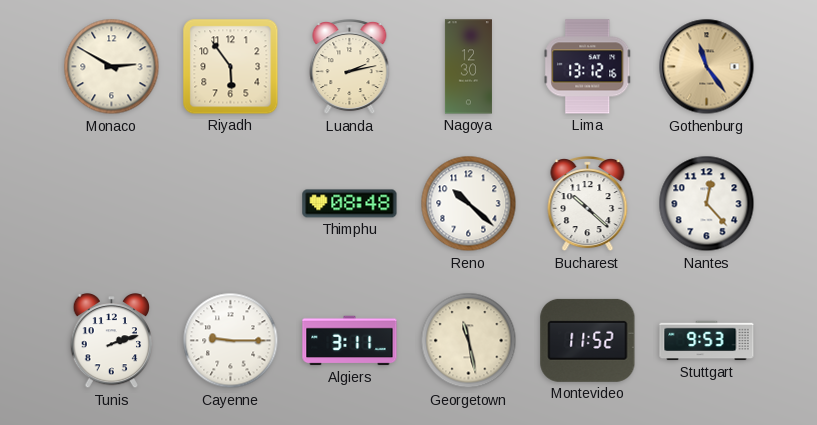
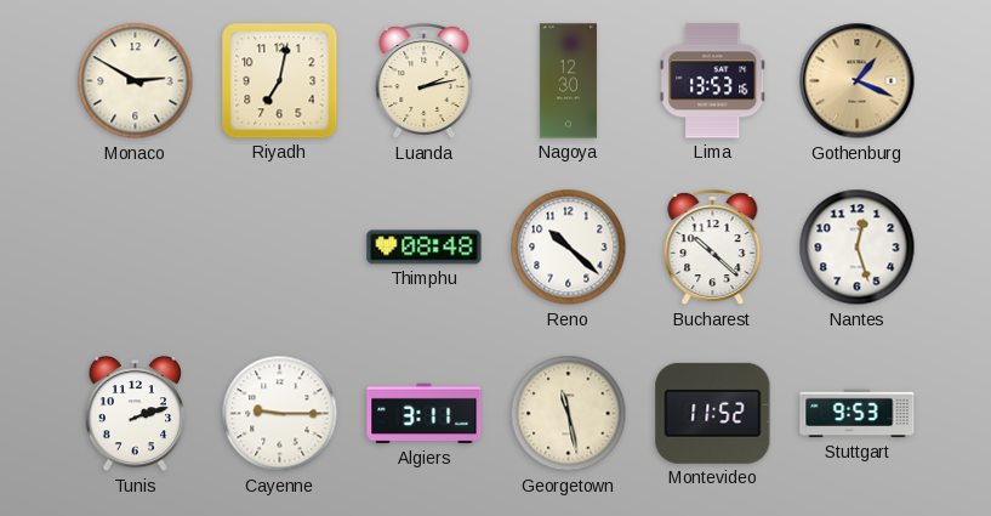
Riyadh: 5:54 -> 7:02 (280, 81)
Lima: 13:12 -> 13:53 (713, 81)
Gothenburg: 11:24 -> 1:19 (858, 81)
Nantes: 12:23 -> 12:27 (858, 248)
